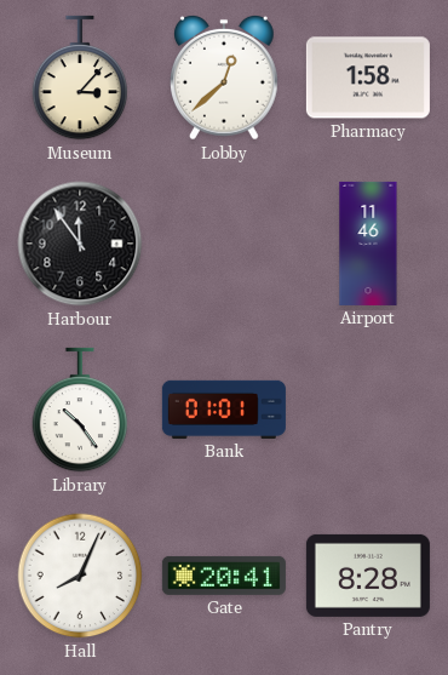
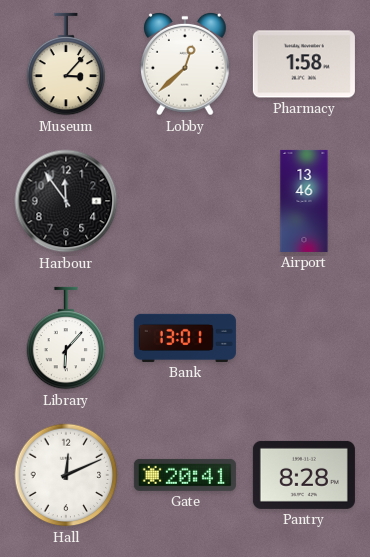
Airport: 11:46 -> 13:46 (304, 201)
Library: 10:24 -> 6:07 (66, 338)
Bank: 01:01 -> 13:01 (185, 338)
Hall: 8:04 -> 12:11 (66, 475)
